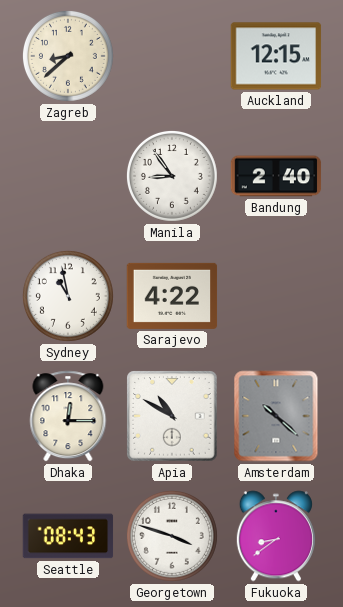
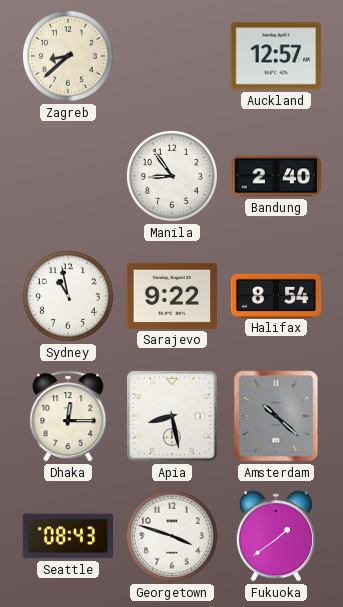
Auckland: 12:15 -> 12:57 (276, 56)
Sarajevo: 4:22 -> 9:22 (172, 296)
Halifax: none -> 8:54 (276, 295)
Apia: 10:50 -> 8:28 (172, 416)
Fukuoka: 8:39 -> 1:39 (276, 536)
